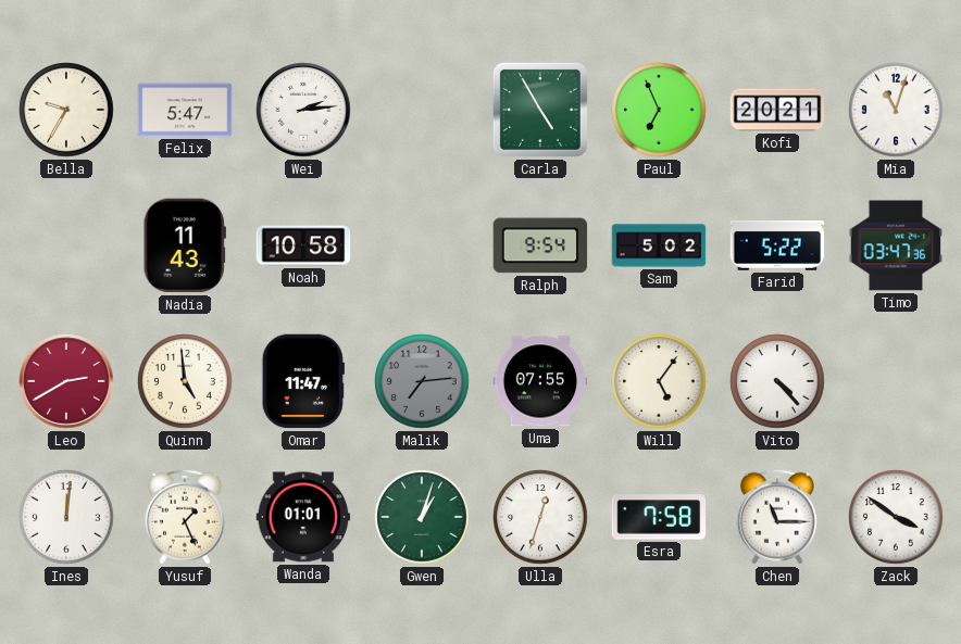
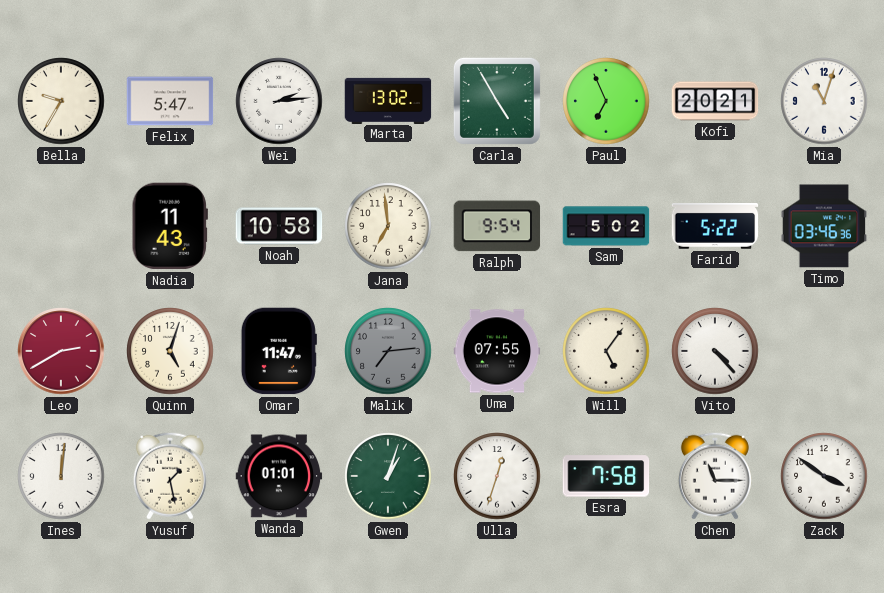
Marta: none -> 13:02 (388, 100)
Jana: none -> 6:59 (388, 226)
Timo: 03:47 -> 03:46 (824, 226)
Quinn: 4:59 -> 5:03 (170, 351)
Yusuf: 1:26 -> 1:28 (170, 476)
